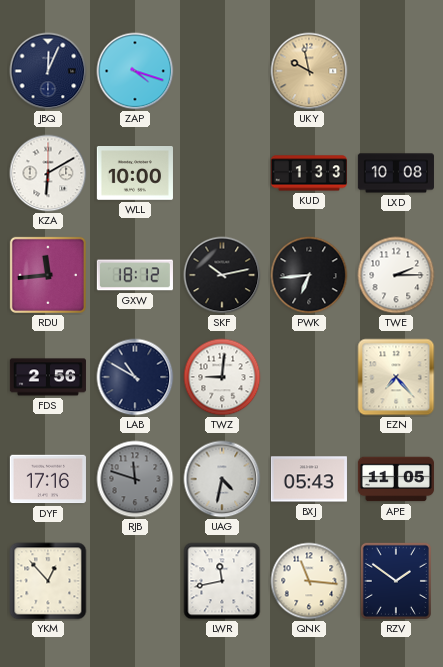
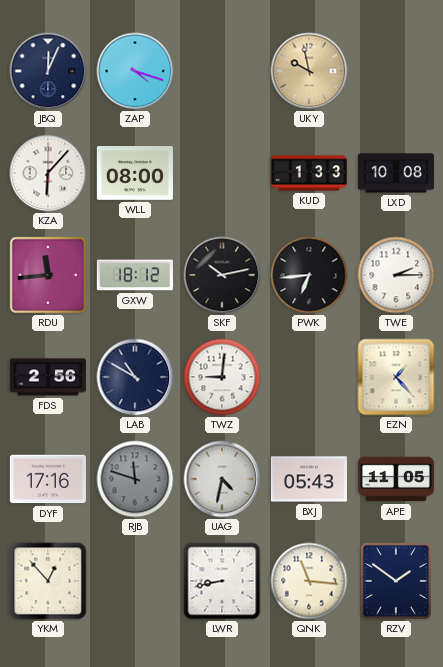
KZA: 6:10 -> 6:07 (48, 173)
WLL: 10:00 -> 08:00 (135, 174)
EZN: 7:23 -> 1:23 (396, 377)
LWR: 11:43 -> 8:43 (222, 581)
